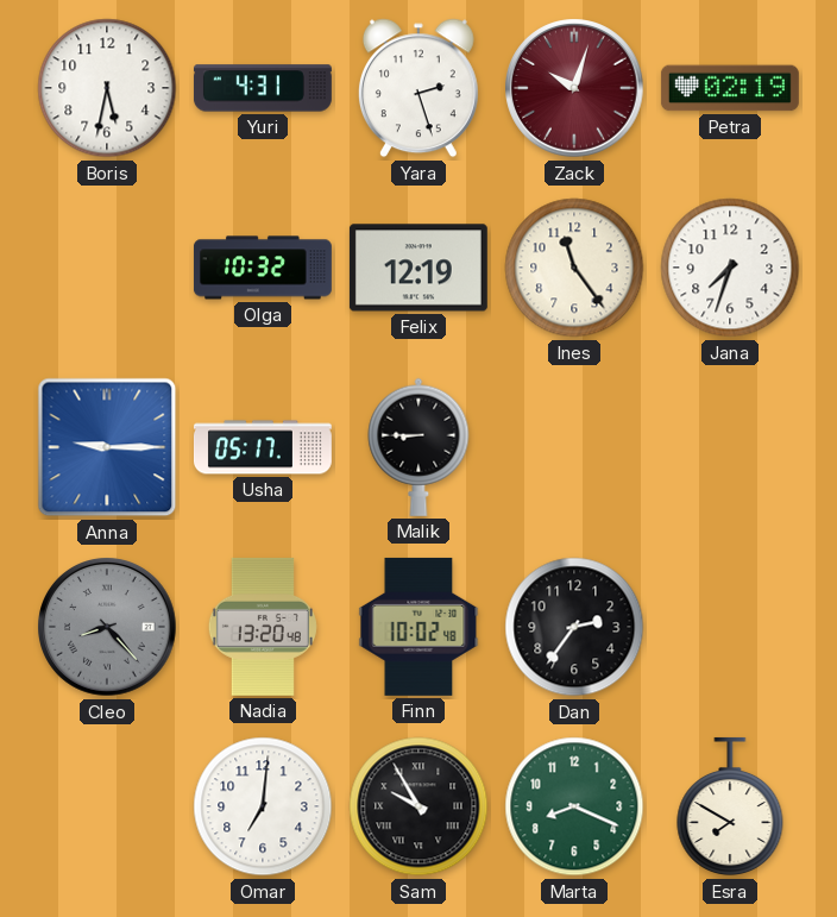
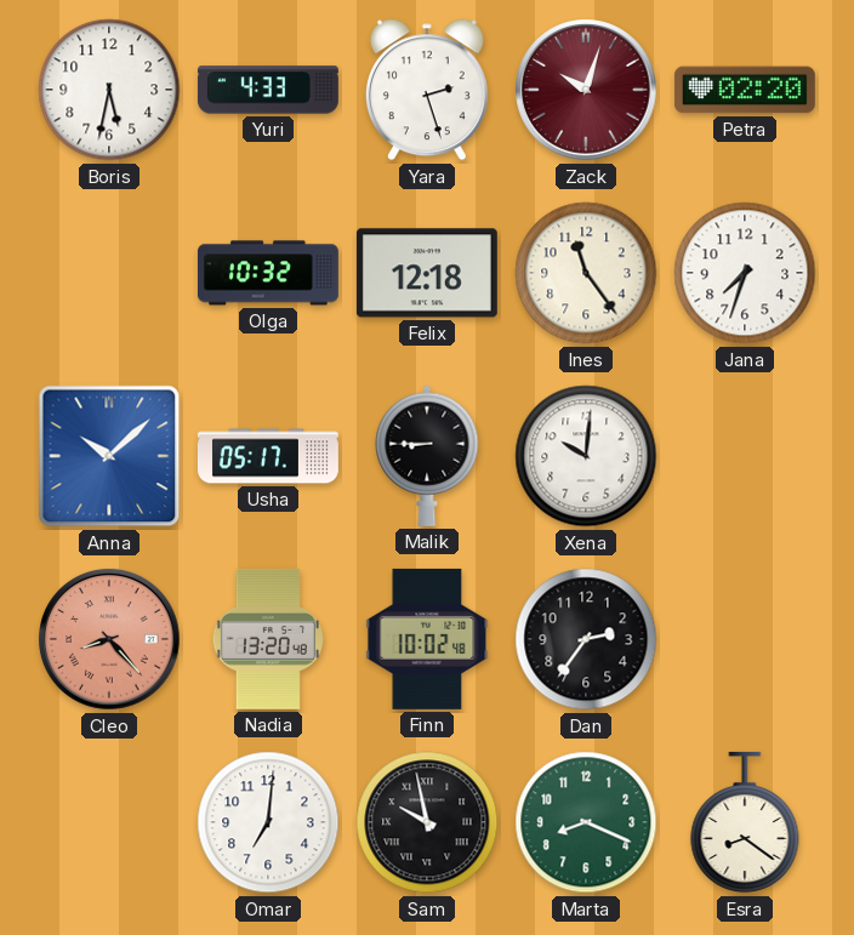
Yuri: 4:31 -> 4:33 (268, 90)
Petra: 02:19 -> 02:20 (745, 90)
Felix: 12:19 -> 12:18 (427, 273)
Anna: 9:15 -> 10:08 (109, 456)
Xena: none -> 10:01 (586, 456)
Cleo dial: grey -> salmon (109, 639)
Sam: 9:55 -> 9:58 (427, 822)
Esra: 7:50 -> 8:21 (745, 822)
